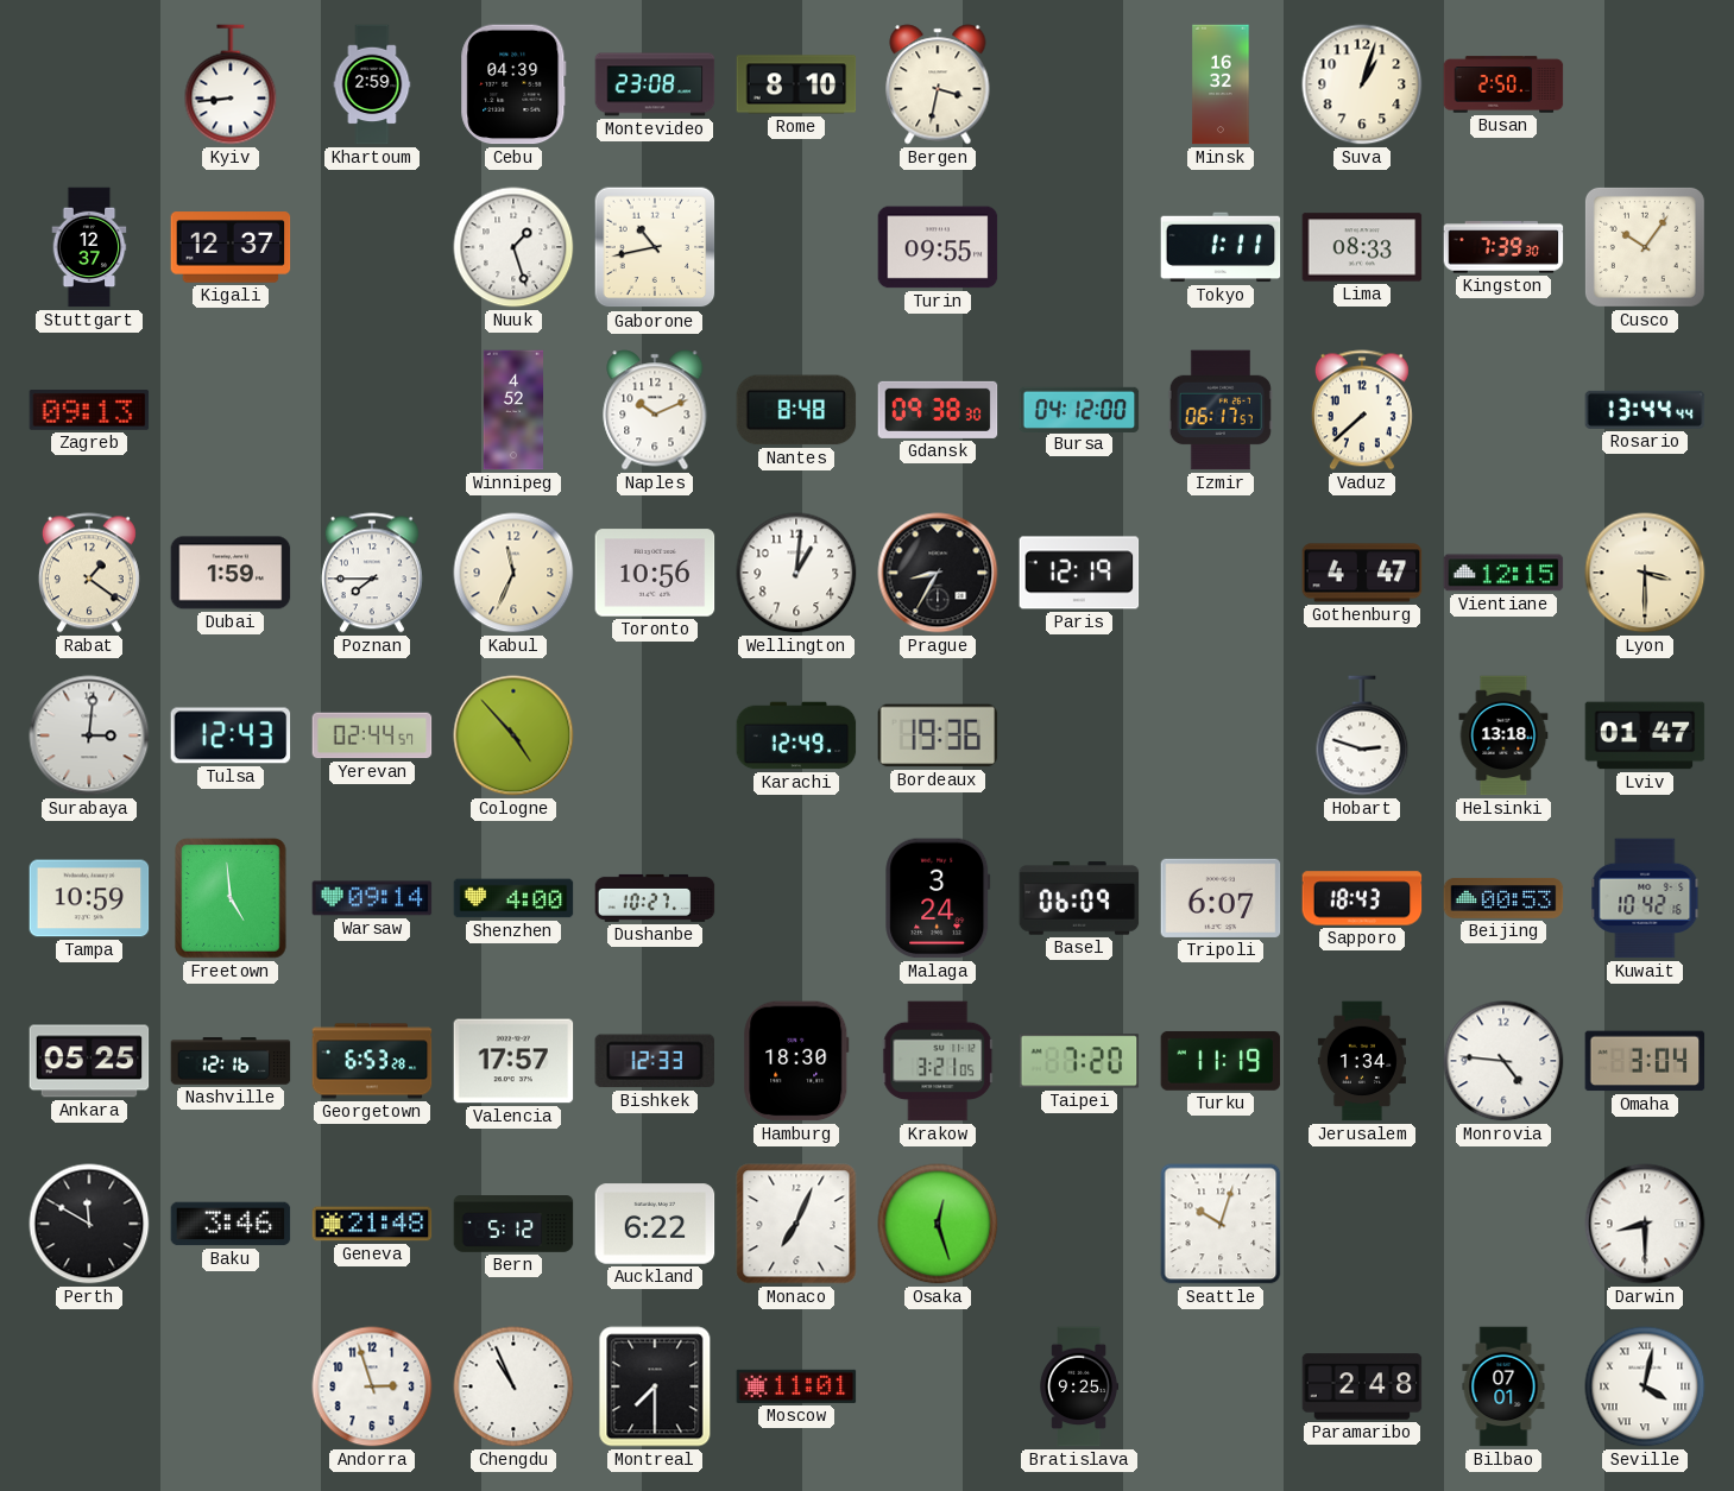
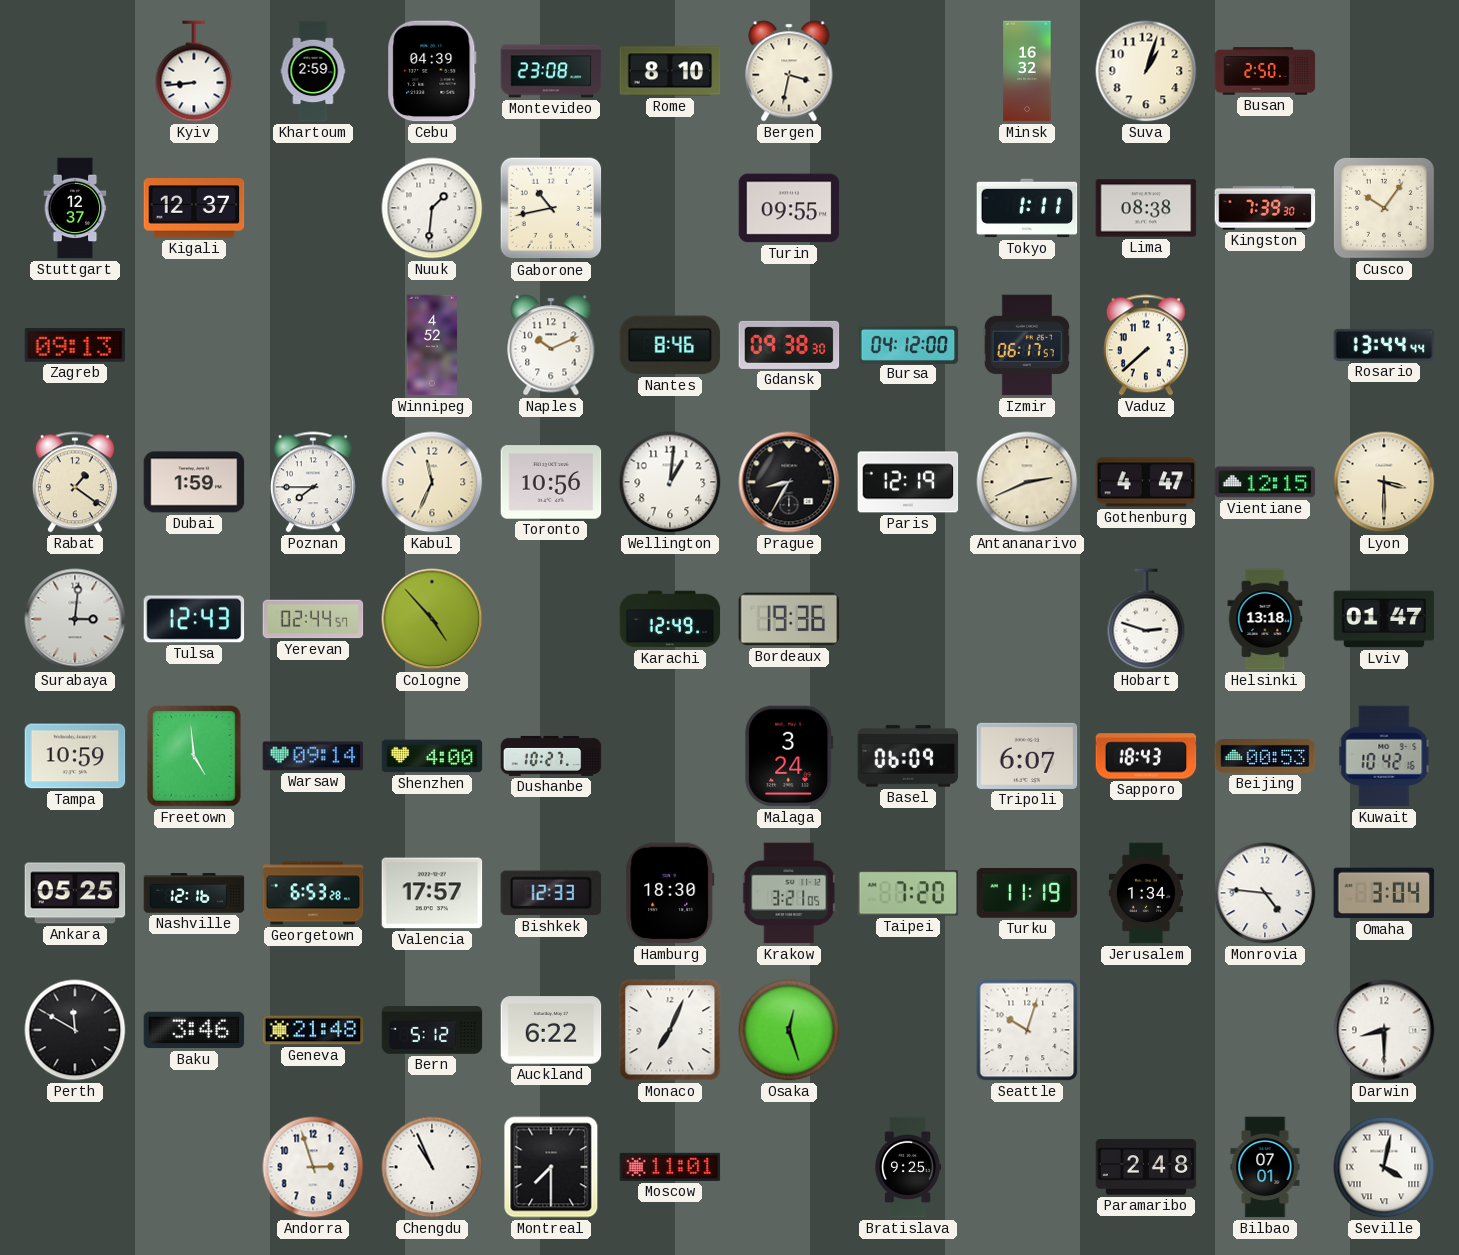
Nuuk: 1:27 -> 1:31 (432, 208)
Lima: 08:33 -> 08:38 (1146, 208)
Nantes: 8:48 -> 8:46 (670, 345)
Antananarivo: none -> 2:41 (1027, 482)
